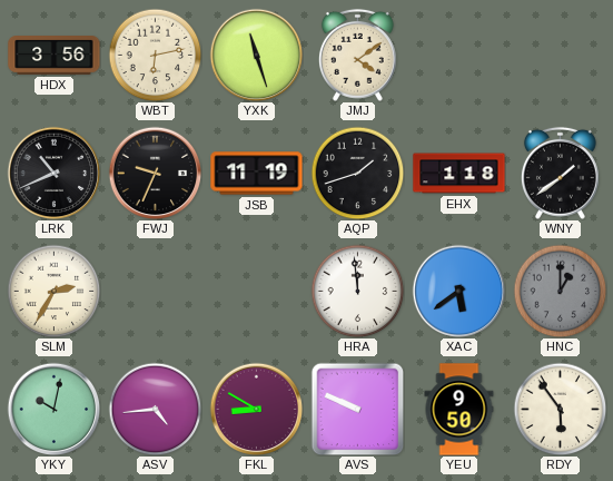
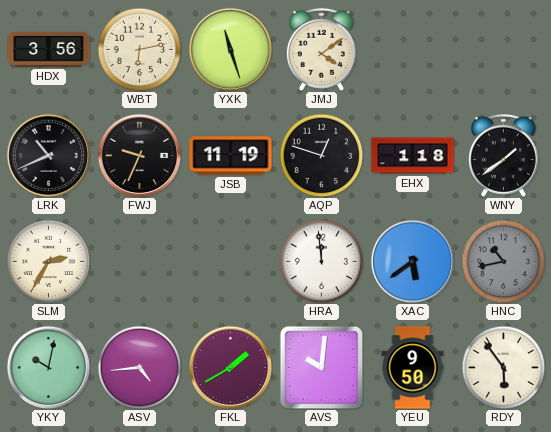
AQP: 1:42 -> 12:48 (321, 155)
HNC: 1:00 -> 10:43 (503, 261)
FKL: 8:50 -> 1:40 (230, 367)
AVS: 9:49 -> 10:01 (321, 367)
